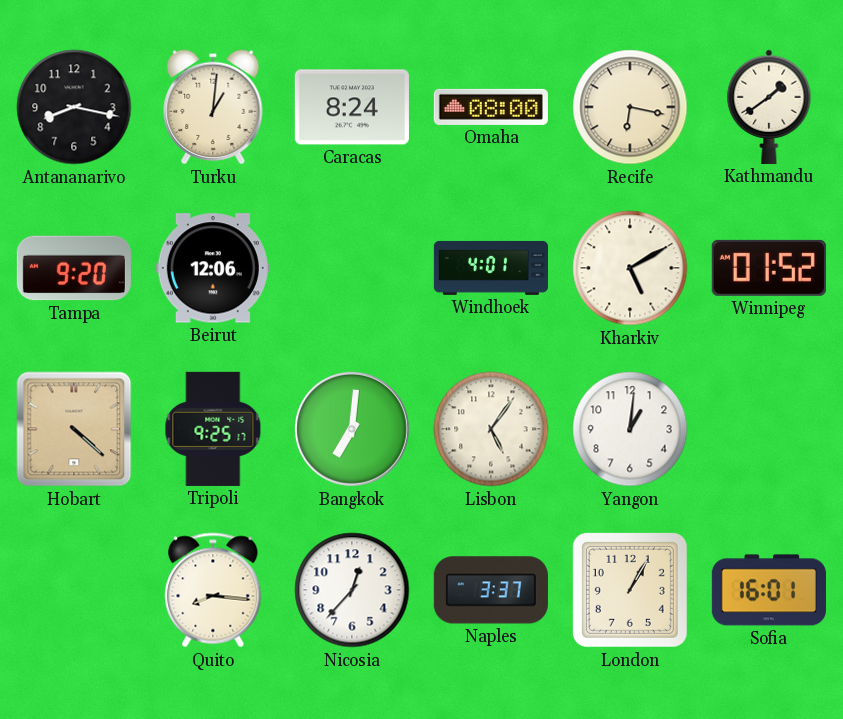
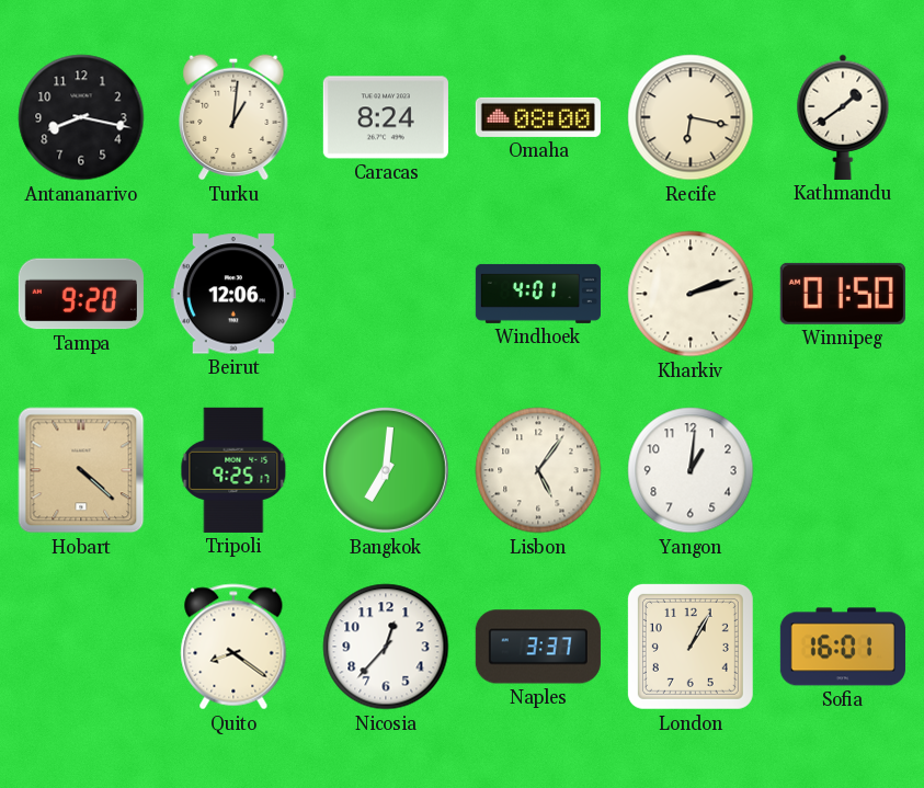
Kharkiv: 5:10 -> 2:12 (691, 294)
Winnipeg: 01:52 -> 01:50 (843, 294)
Quito: 8:16 -> 8:21 (233, 647)
